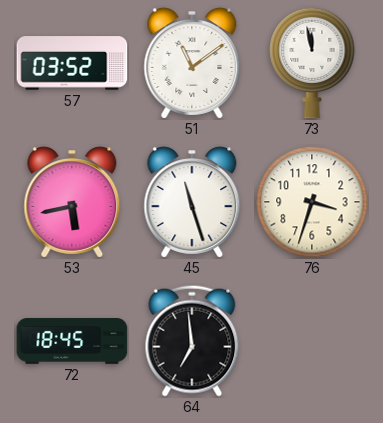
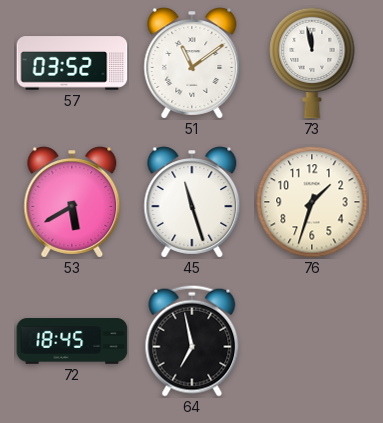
53: 5:43 -> 5:40 (72, 202)
76: 3:33 -> 1:33 (312, 202)
64: 6:59 -> 6:58 (192, 341)
